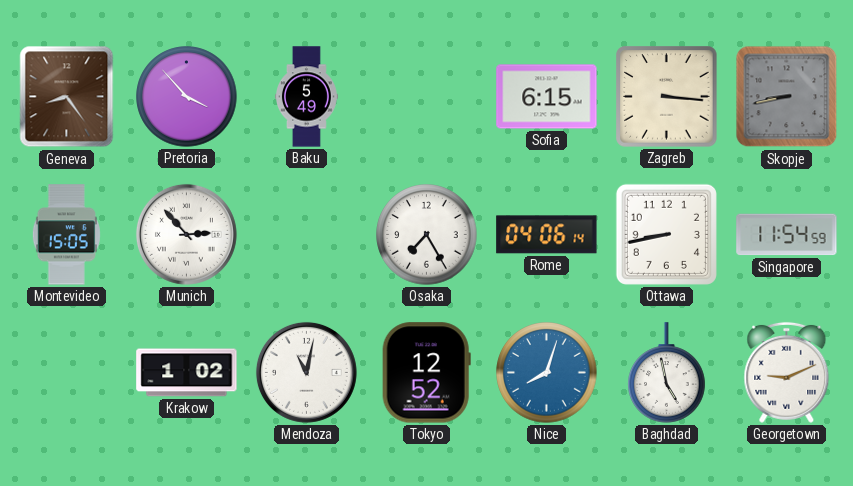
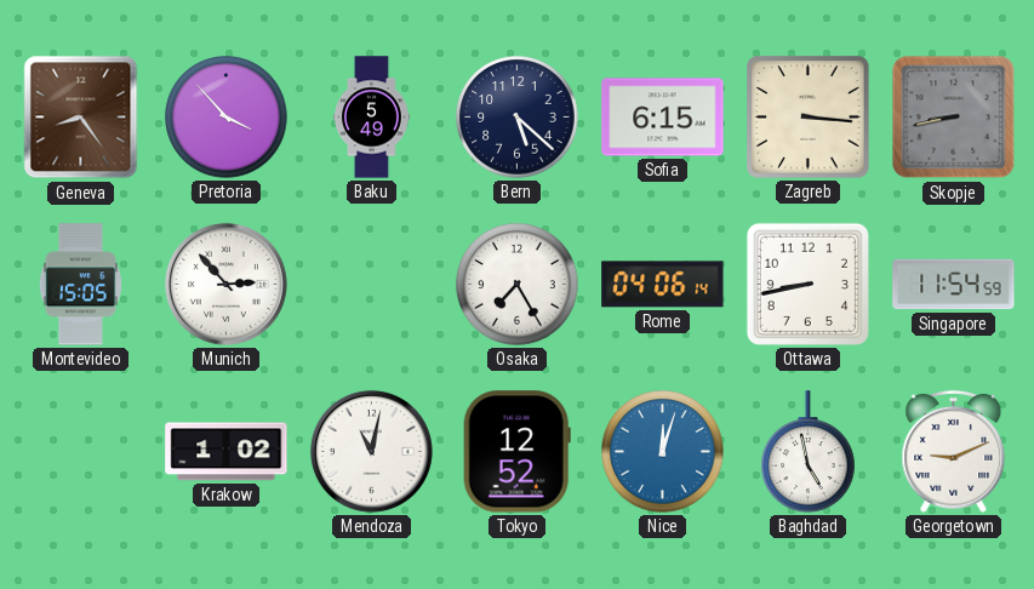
Bern: none -> 5:22 (518, 118)
Nice: 8:03 -> 12:03 (663, 452)
